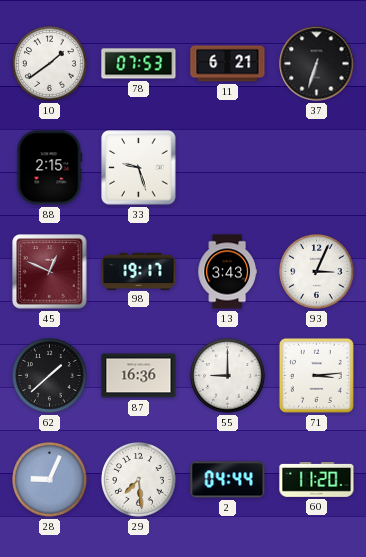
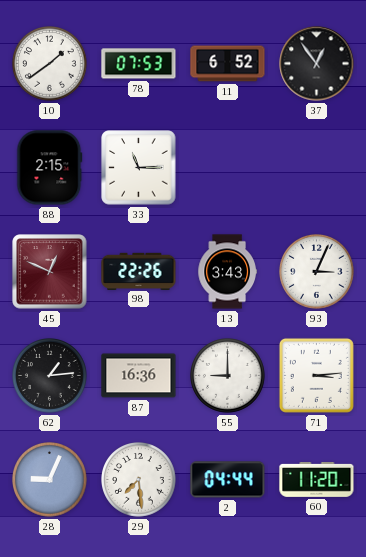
11: 6:21 -> 6:52 (228, 64)
37: 6:33 -> 12:54 (317, 64)
33: 9:27 -> 11:15 (139, 168)
98: 19:17 -> 22:26 (139, 271)
62: 1:38 -> 1:14 (50, 376)
